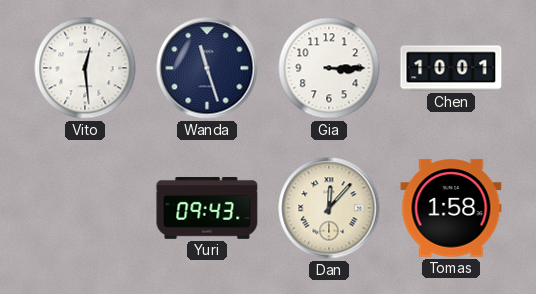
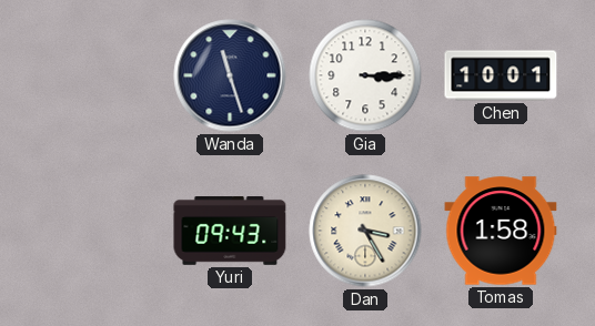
Vito: 12:29 -> none (85, 68)
Dan: 12:07 -> 3:25 (365, 231)
